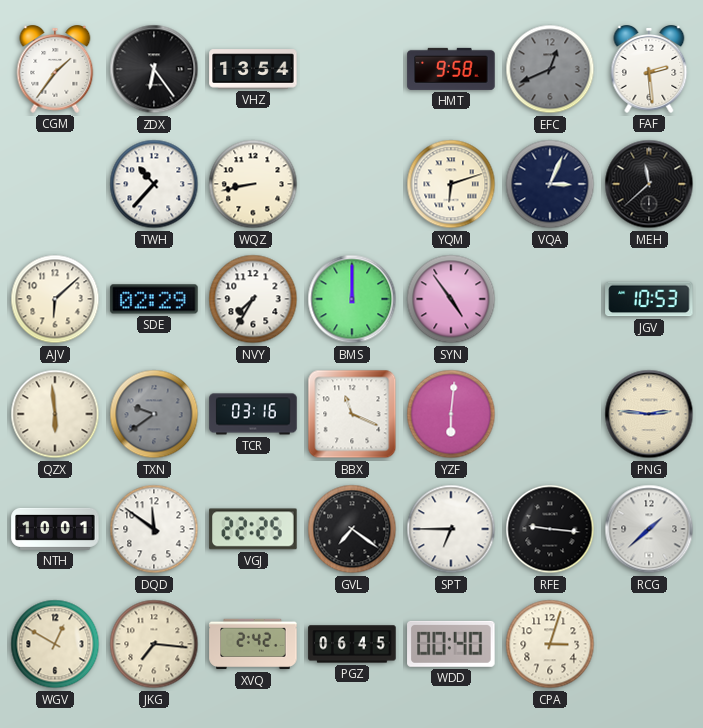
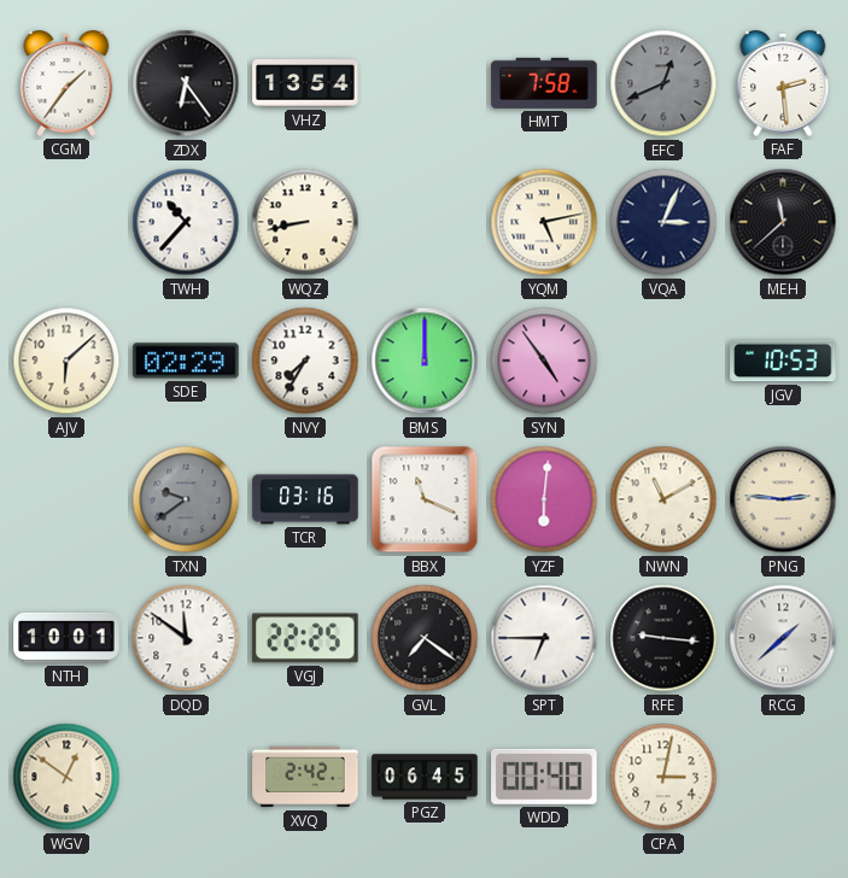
HMT: 9:58 -> 7:58 (544, 83)
YQM: 6:12 -> 5:13 (544, 222)
QZX: 5:59 -> none (55, 414)
NWN: none -> 11:10 (663, 499)
WGV: 12:50 -> 12:51 (66, 777)
JKG: 7:16 -> none (154, 644)
CPA: 3:03 -> 3:02 (663, 777)
